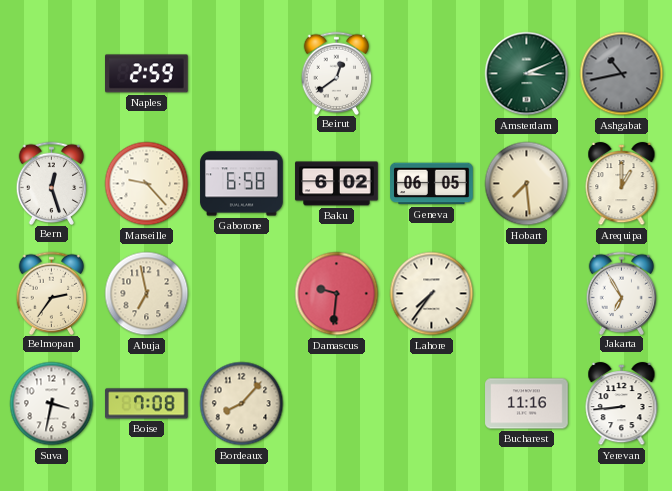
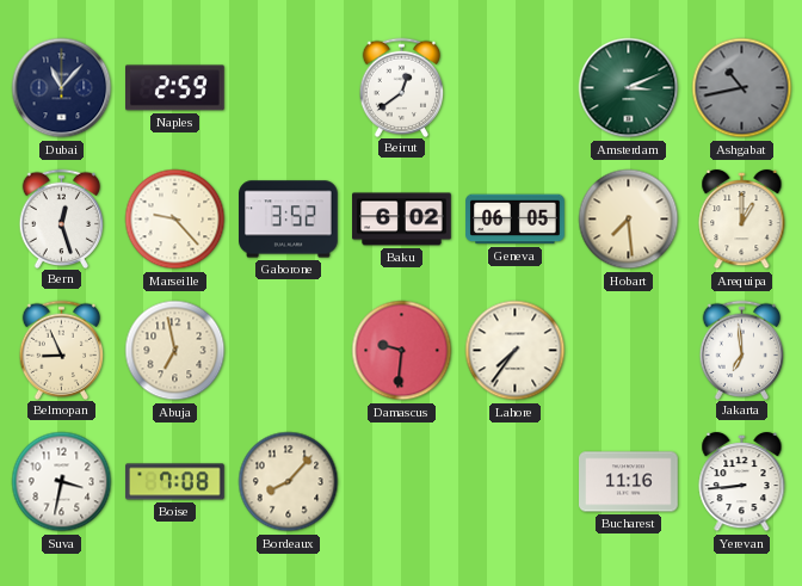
Dubai: none -> 11:07 (62, 88)
Gaborone: 6:58 -> 3:52 (289, 220)
Belmopan: 2:36 -> 8:56 (62, 350)
Jakarta: 6:55 -> 6:59 (742, 350)
